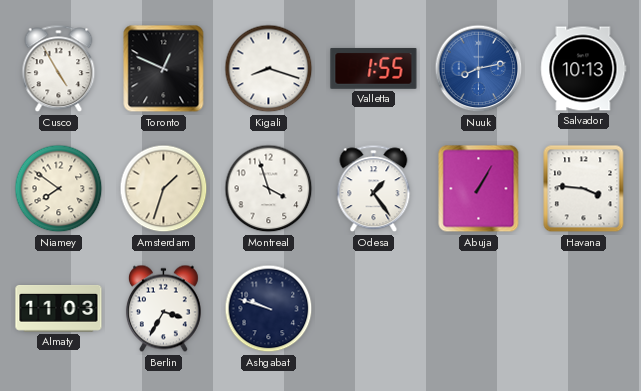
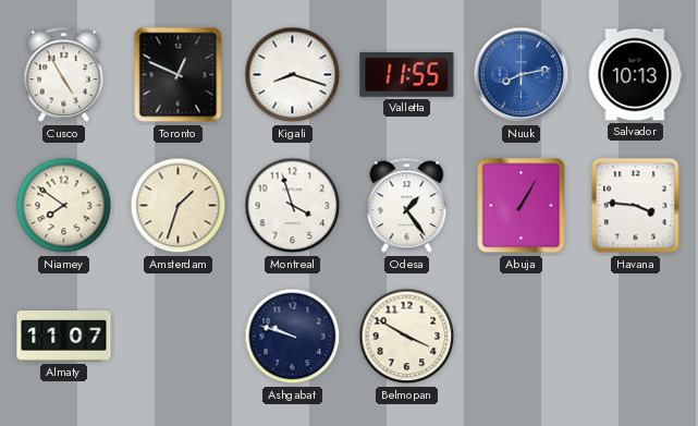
Valletta: 1:55 -> 11:55 (407, 74)
Almaty: 11:03 -> 11:07 (64, 337)
Berlin: 3:35 -> none (163, 309)
Belmopan: none -> 3:50 (407, 337)
